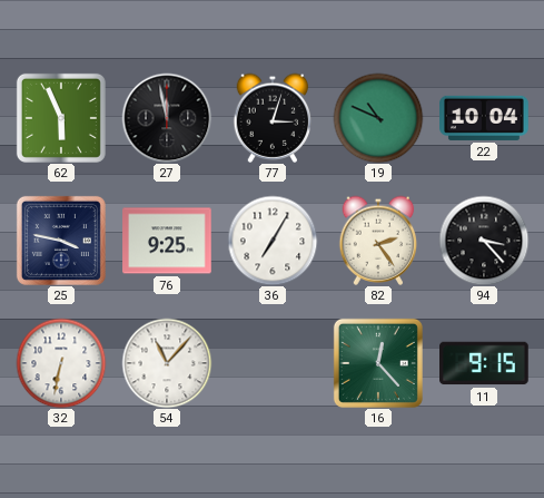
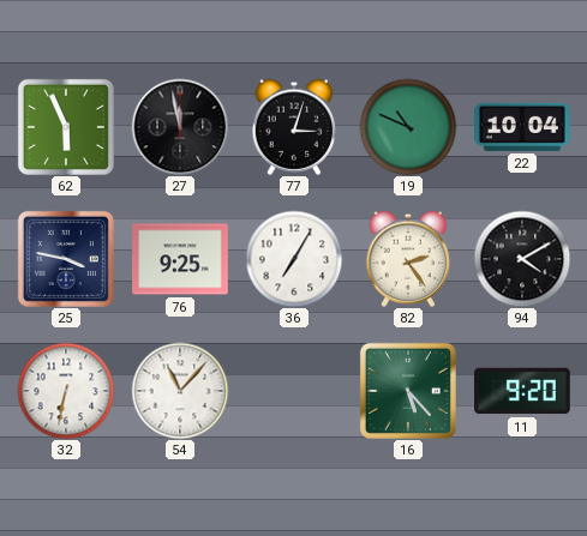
94: 3:23 -> 4:10 (522, 259)
16: 12:23 -> 5:23 (408, 391)
11: 9:15 -> 9:20 (523, 391)
